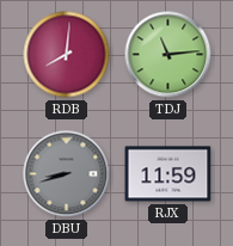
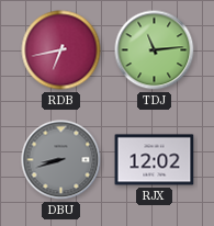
RDB: 8:01 -> 6:43 (61, 50)
RJX: 11:59 -> 12:02 (155, 160)
